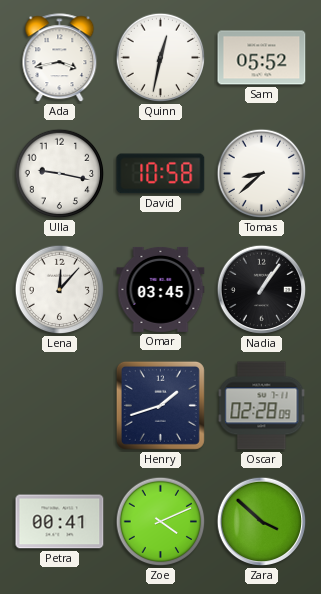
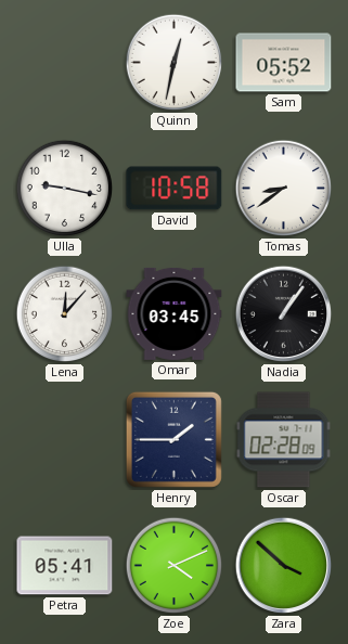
Ada: 3:43 -> none (60, 58)
Tomas: 8:38 -> 8:39 (284, 189)
Henry: 1:42 -> 1:45 (173, 439)
Petra: 00:41 -> 05:41 (65, 566)
